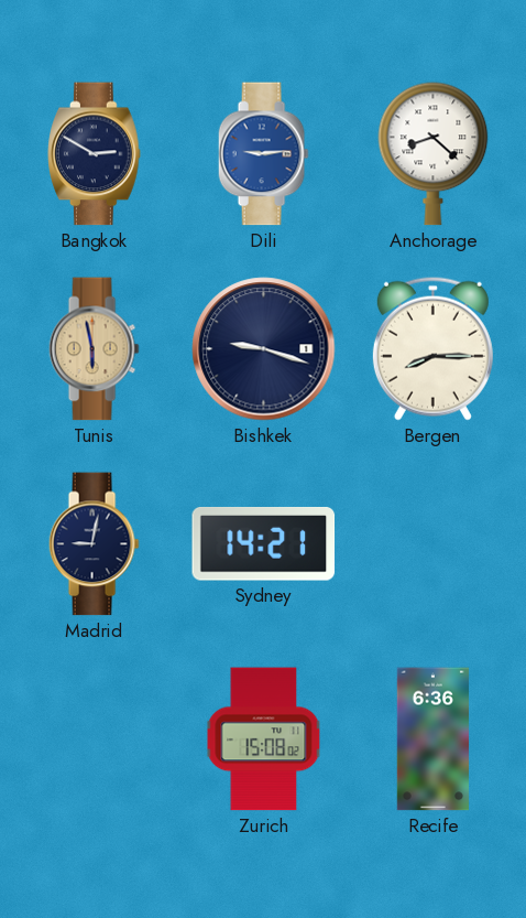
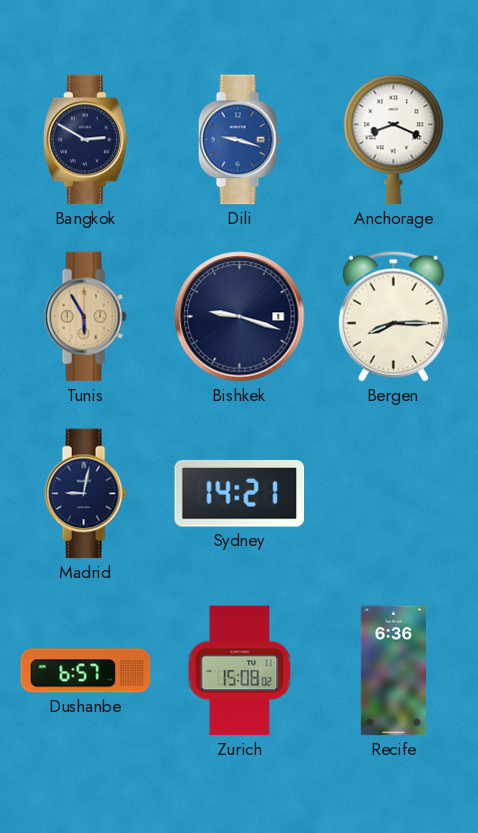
Dili: 9:14 -> 9:18 (239, 140)
Anchorage: 8:22 -> 8:19 (394, 140)
Tunis: 5:58 -> 5:55 (85, 317)
Dushanbe: none -> 6:57 (86, 671)
